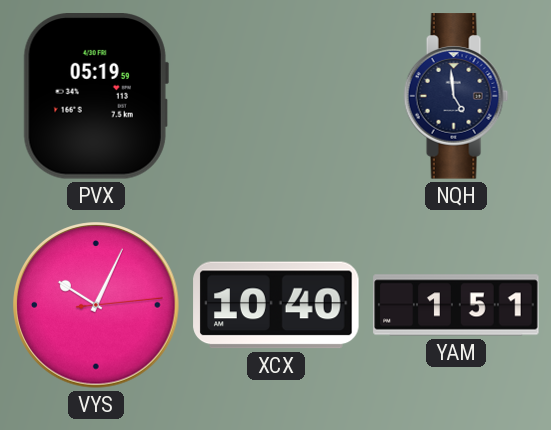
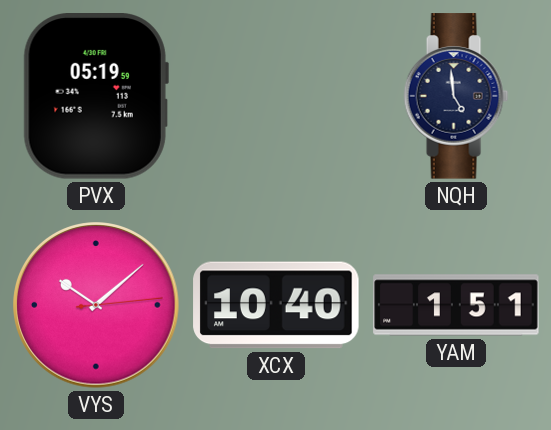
VYS: 10:04 -> 10:08 (96, 305)
